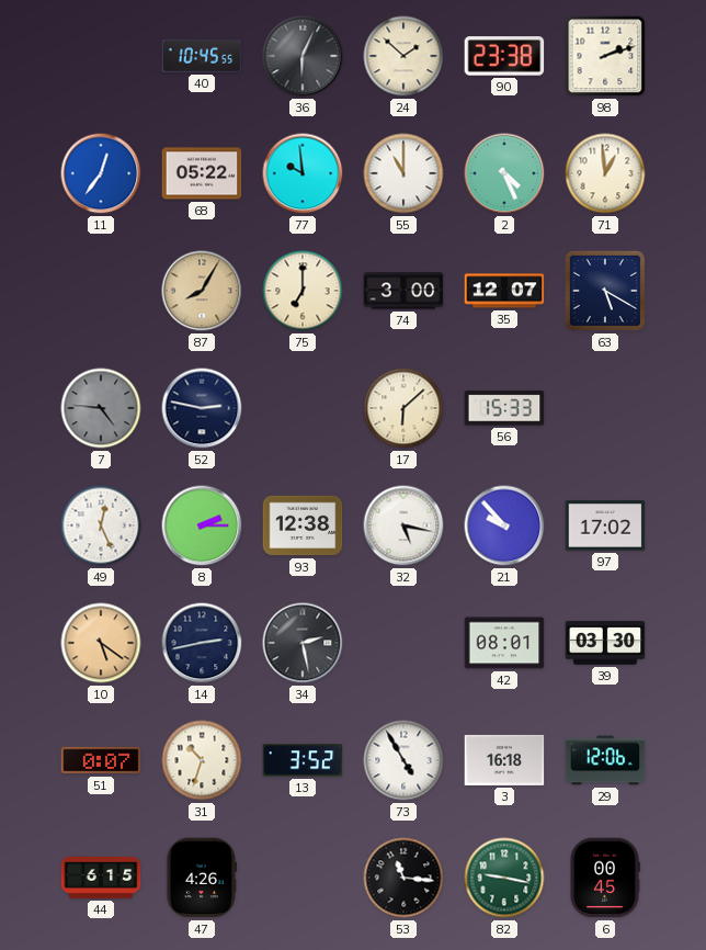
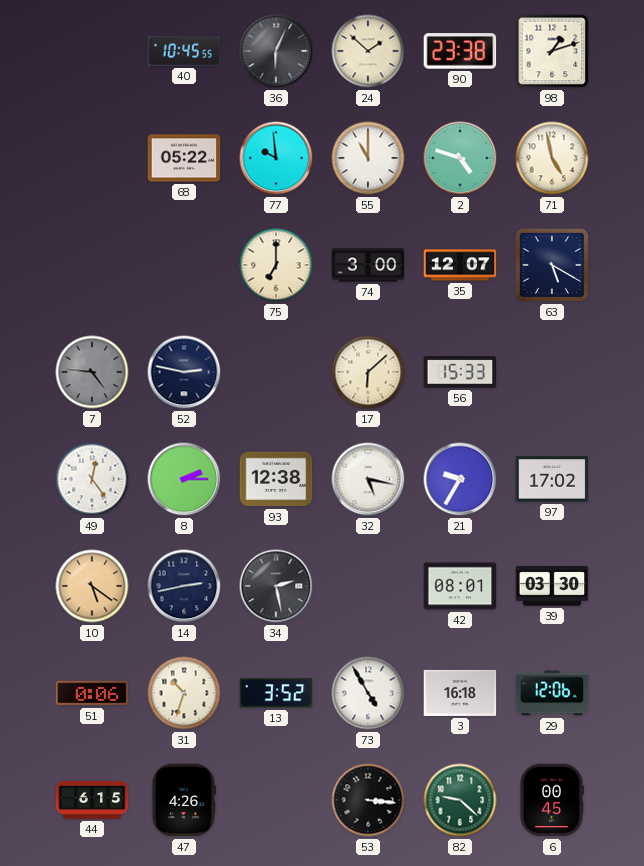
98: 2:12 -> 1:12 (552, 51)
11: 12:36 -> none (101, 173)
2: 4:26 -> 4:48 (460, 158)
71: 12:59 -> 4:58 (552, 158)
87: 8:05 -> none (202, 291)
49: 12:26 -> 12:24 (92, 479)
21: 9:53 -> 9:35 (460, 479)
51: 0:07 -> 0:06 (92, 693)
53: 11:16 -> 3:16 (368, 800)
82: 9:17 -> 9:22 (460, 800)
